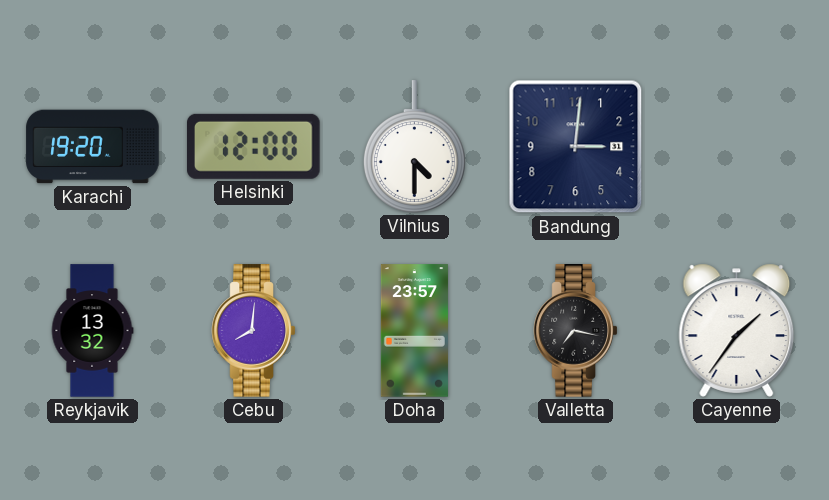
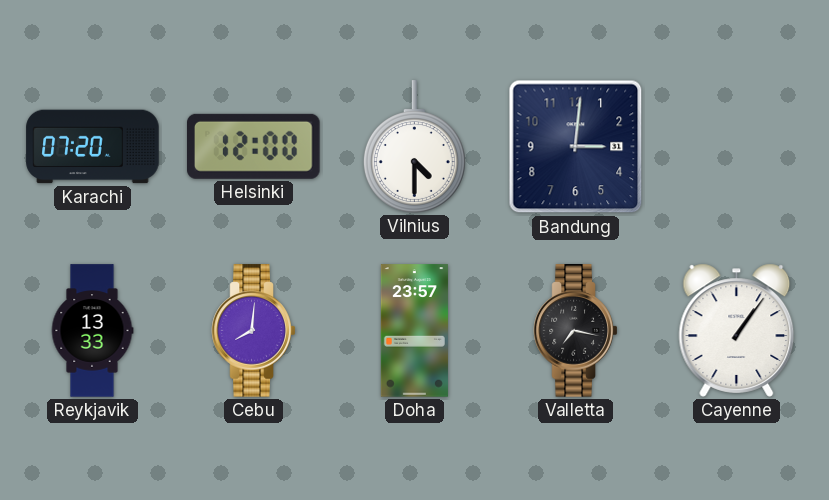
Karachi: 19:20 -> 07:20 (93, 147)
Reykjavik: 13:32 -> 13:33 (92, 331)
Cayenne: 1:36 -> 1:06 (737, 330)
